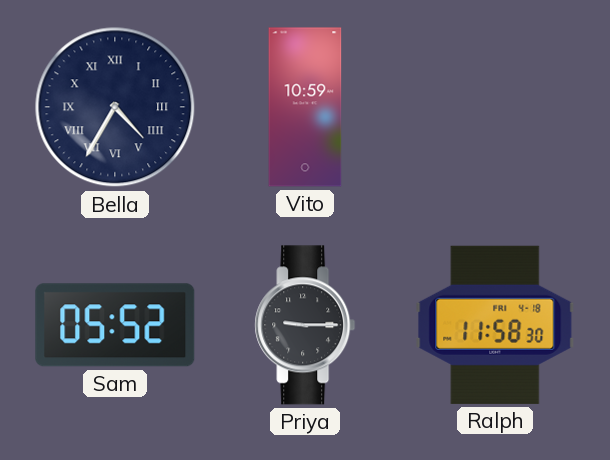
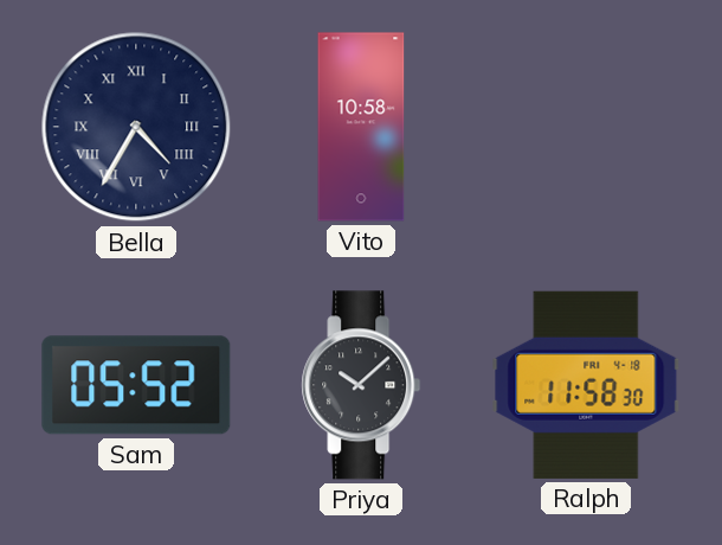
Vito: 10:59 -> 10:58 (361, 127)
Priya: 9:15 -> 10:08 (361, 385)
